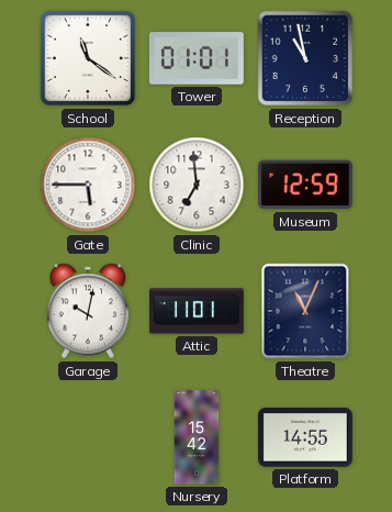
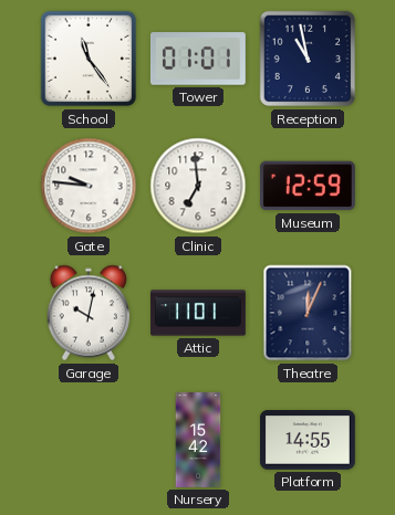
School: 11:21 -> 11:24 (89, 59)
Gate: 5:45 -> 9:46 (89, 186)
Theatre: 11:04 -> 12:04 (308, 313)
